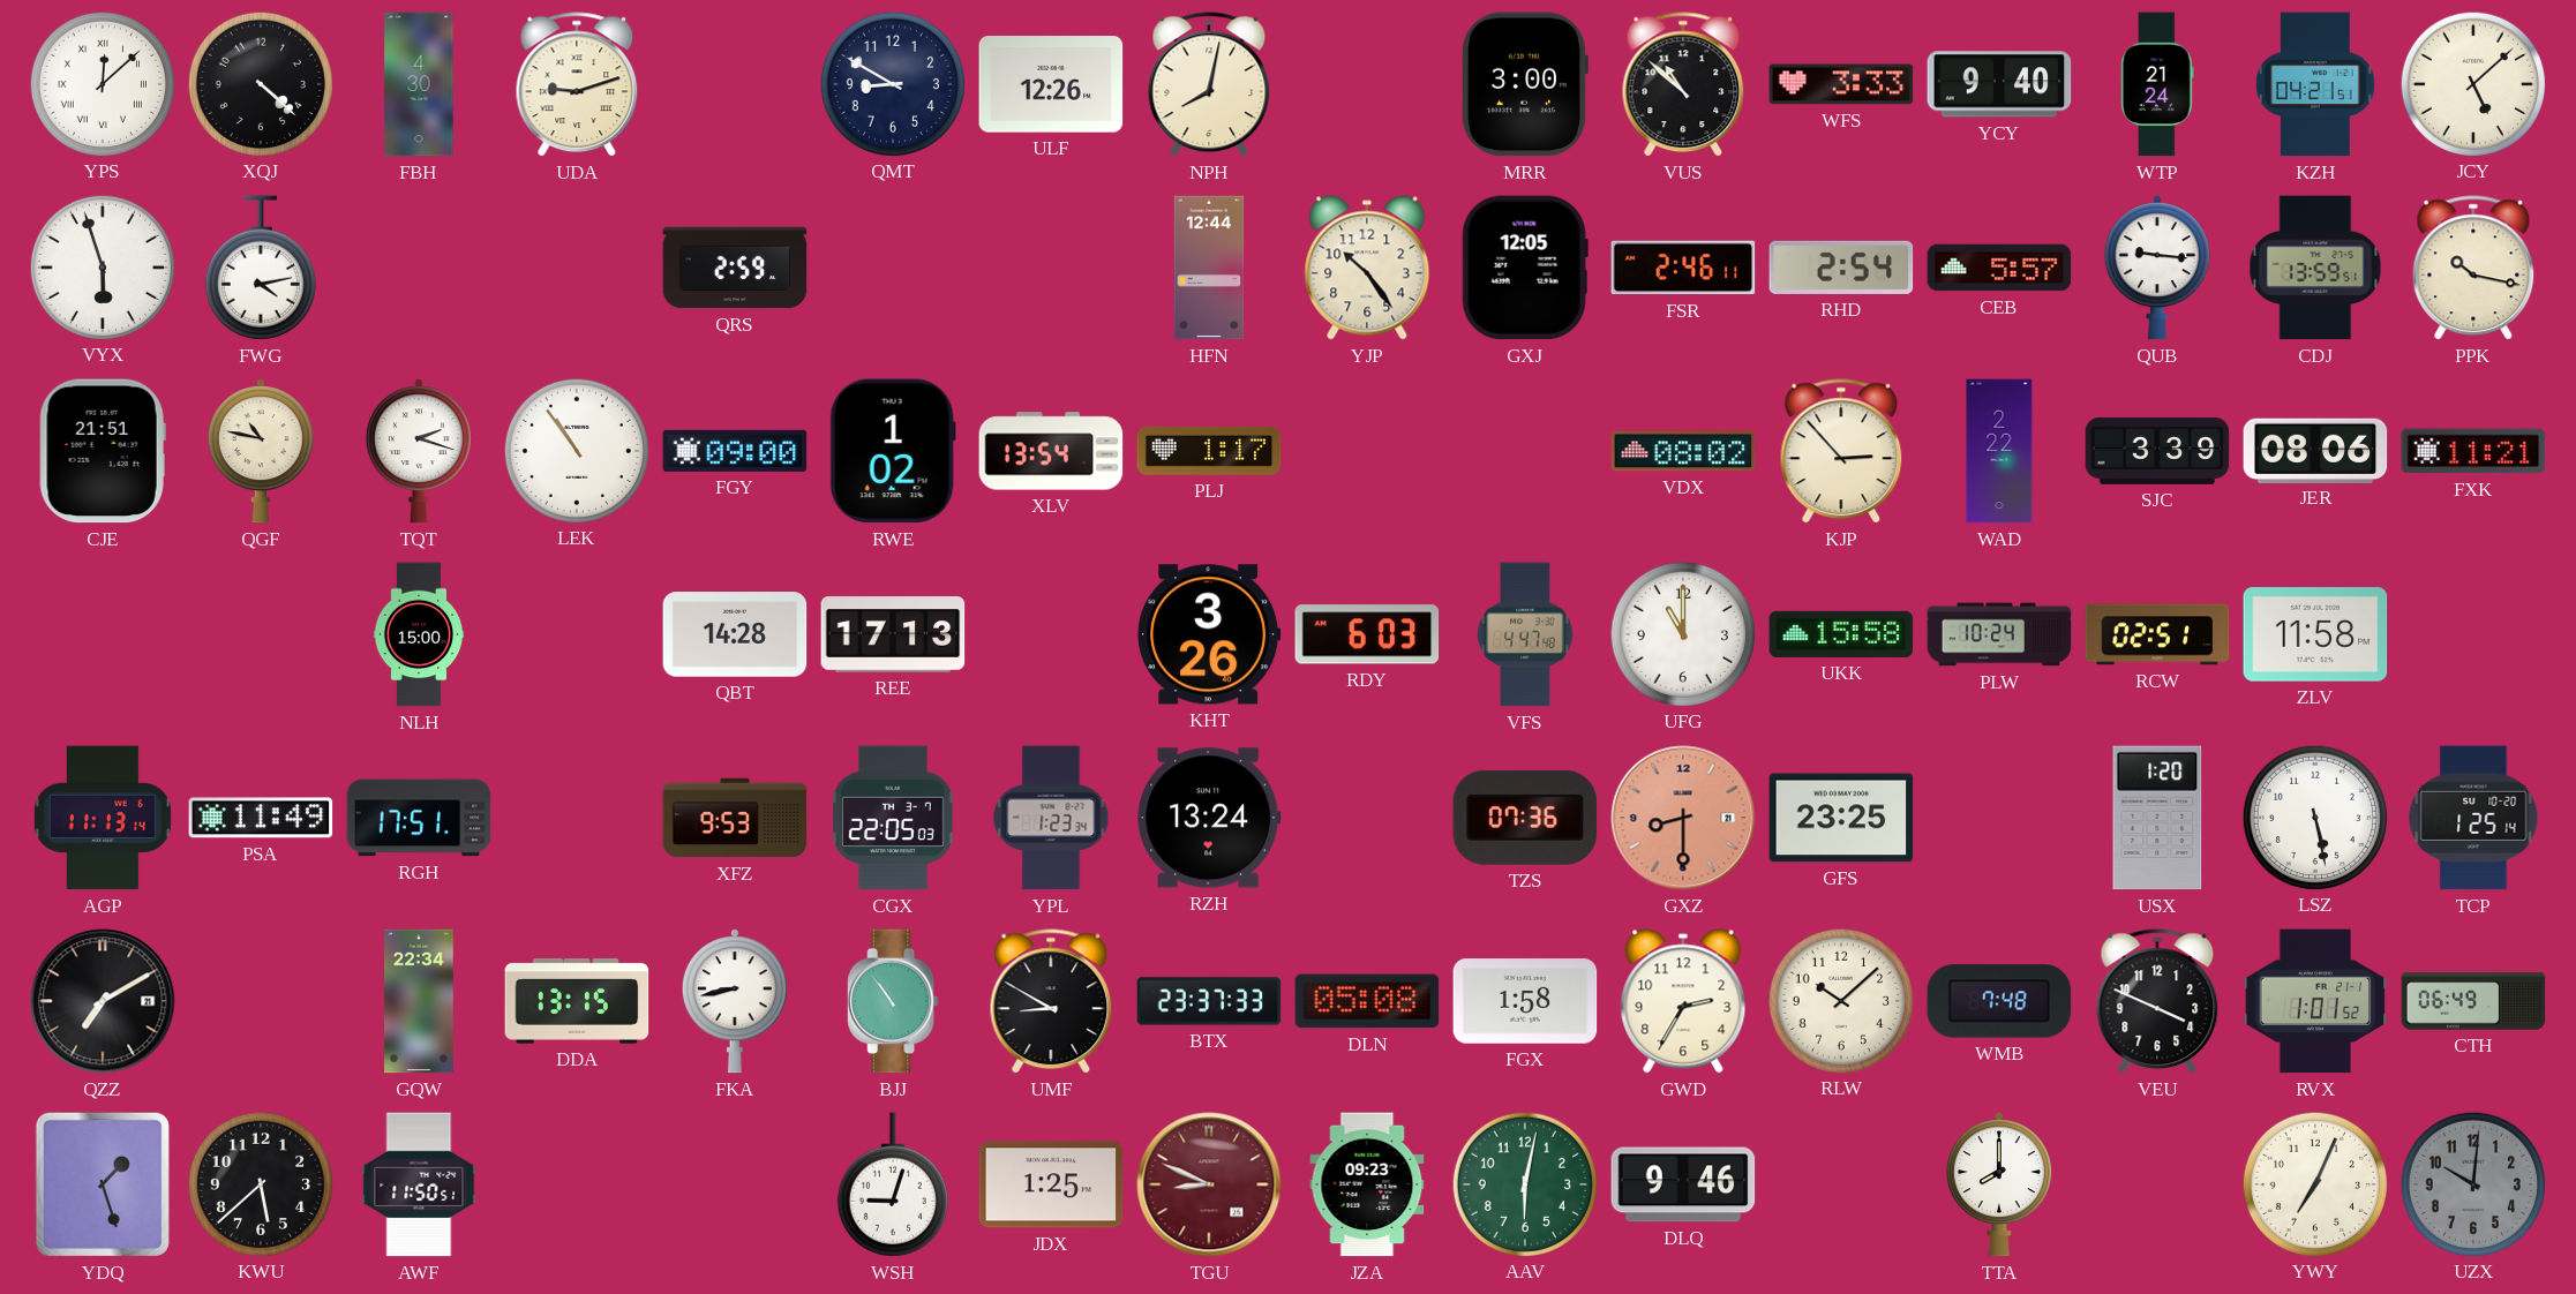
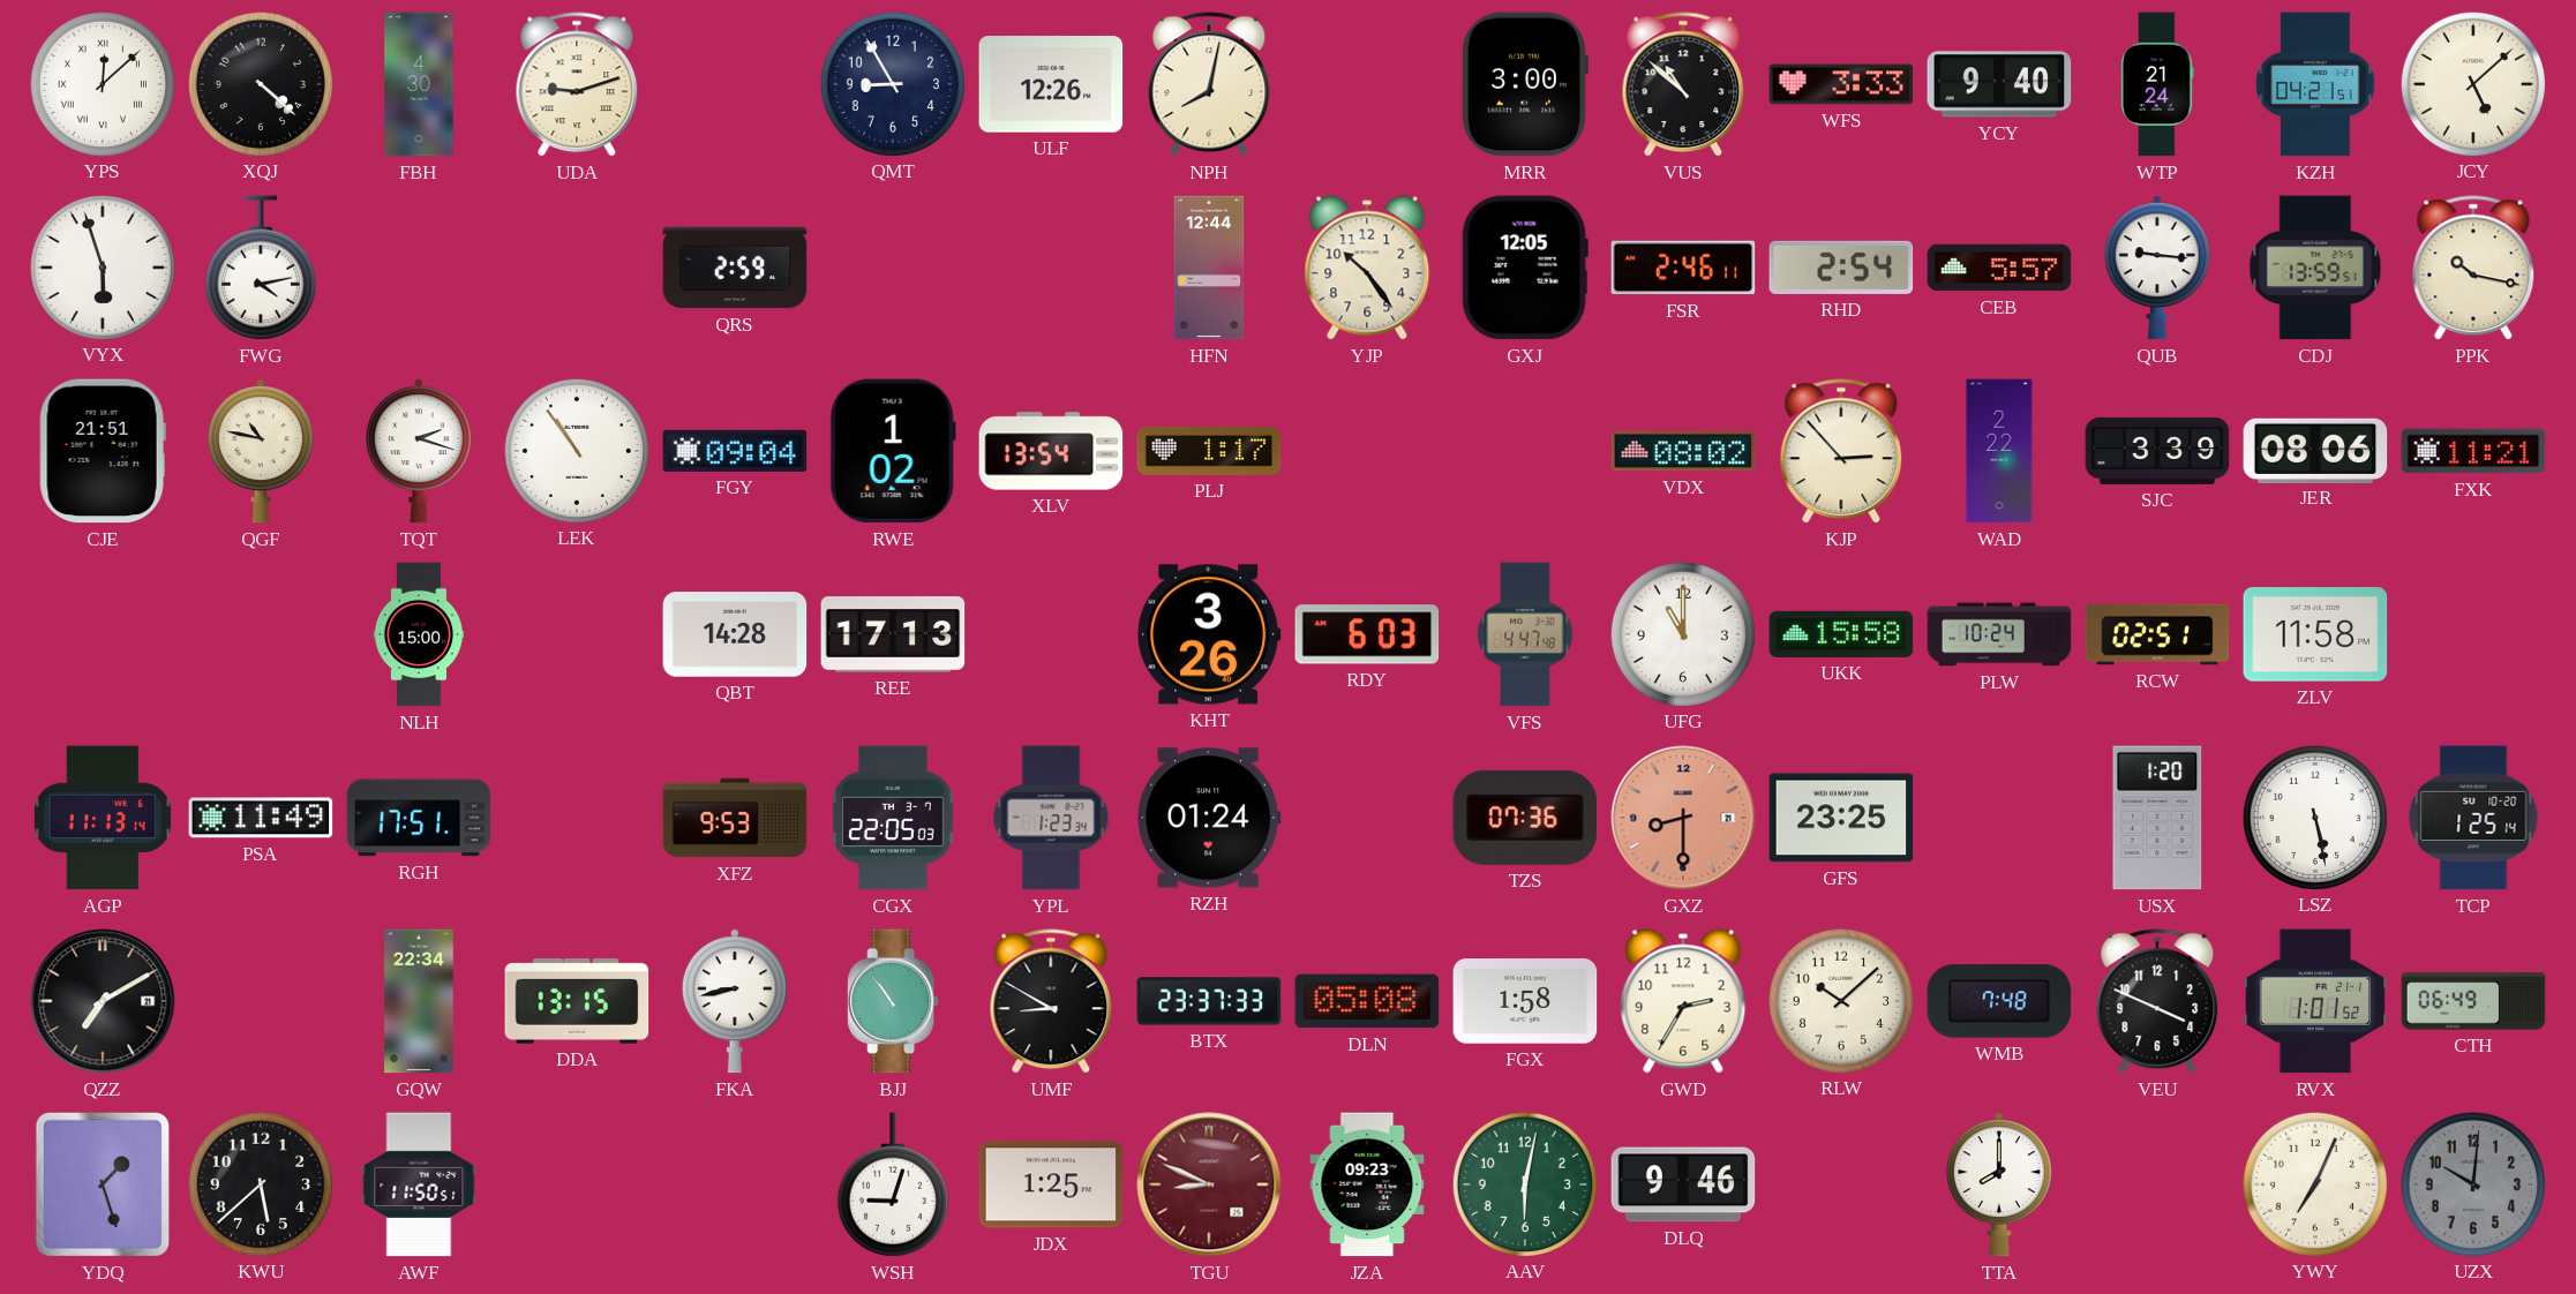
QMT: 8:50 -> 8:55 (892, 83)
FGY: 09:00 -> 09:04 (735, 451)
RZH: 13:24 -> 01:24 (1209, 818)
